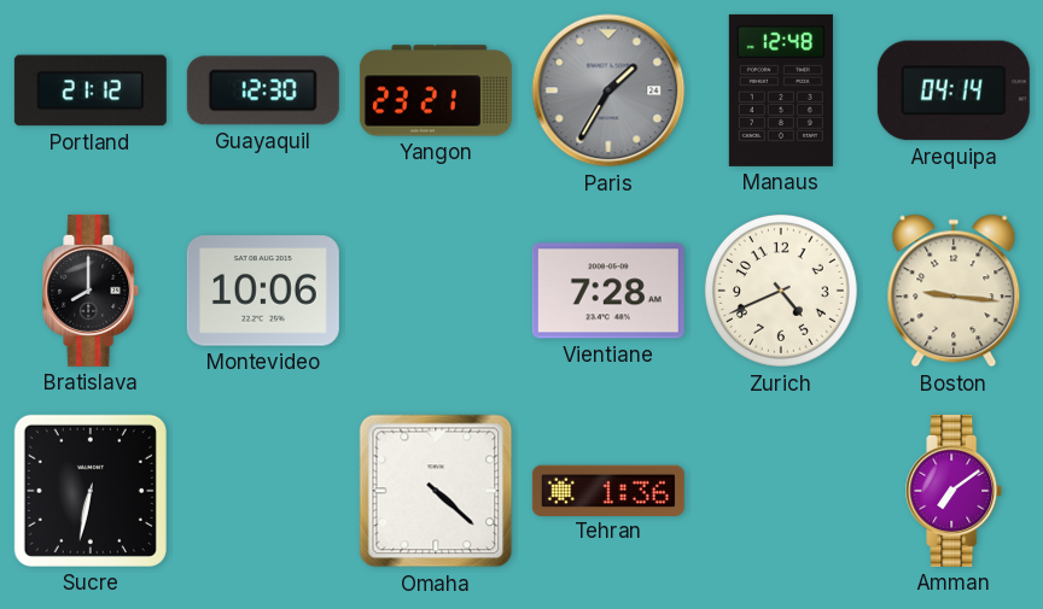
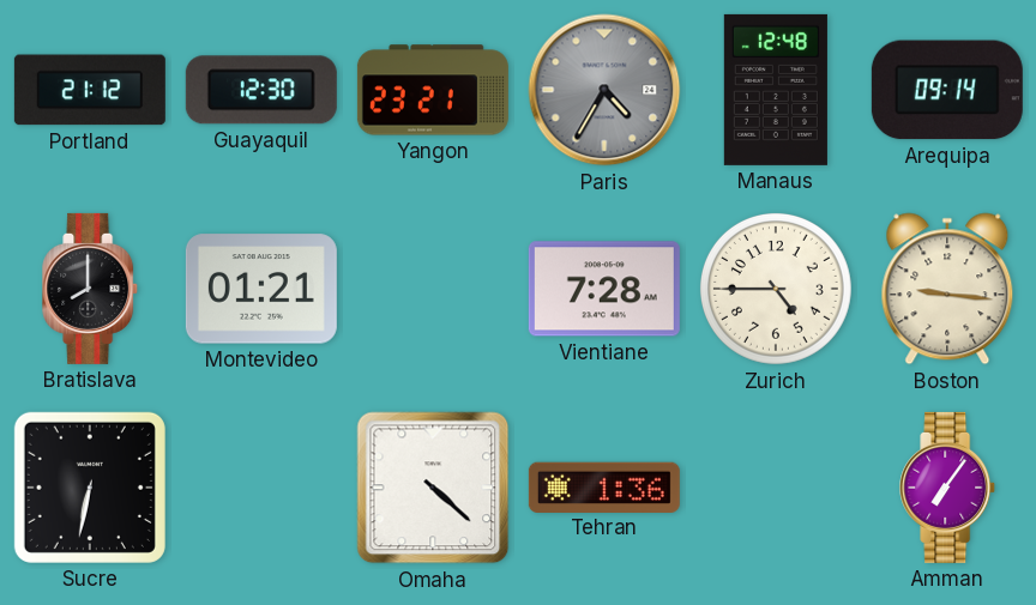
Paris: 1:35 -> 4:35 (604, 90)
Arequipa: 04:14 -> 09:14 (947, 90)
Montevideo: 10:06 -> 01:21 (261, 289)
Zurich: 4:41 -> 4:45 (776, 289)
Amman: 7:09 -> 7:06 (948, 488)
